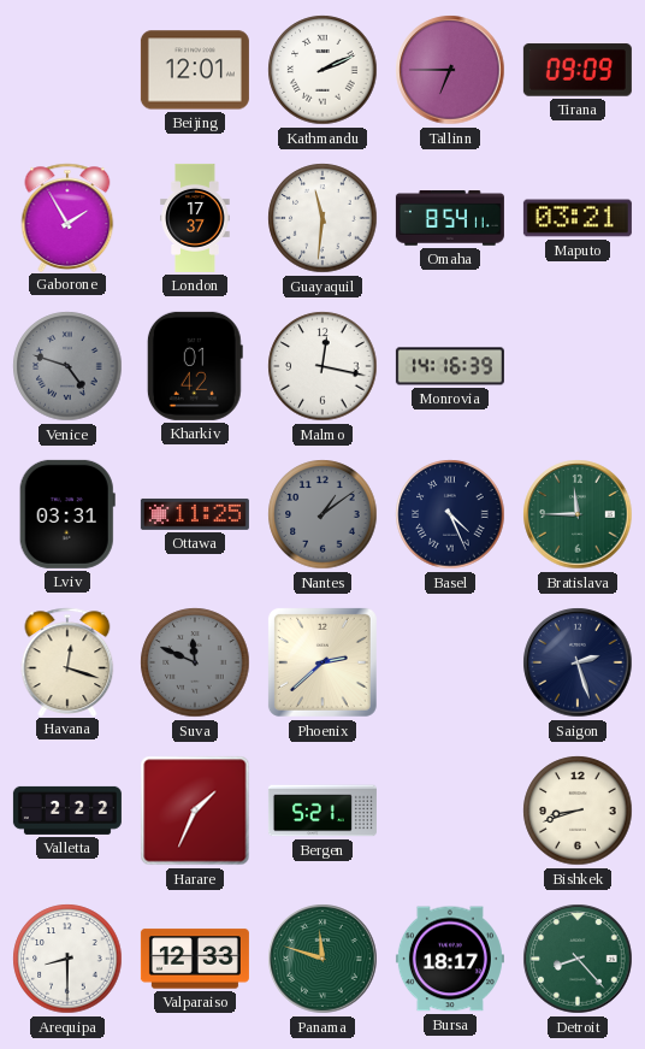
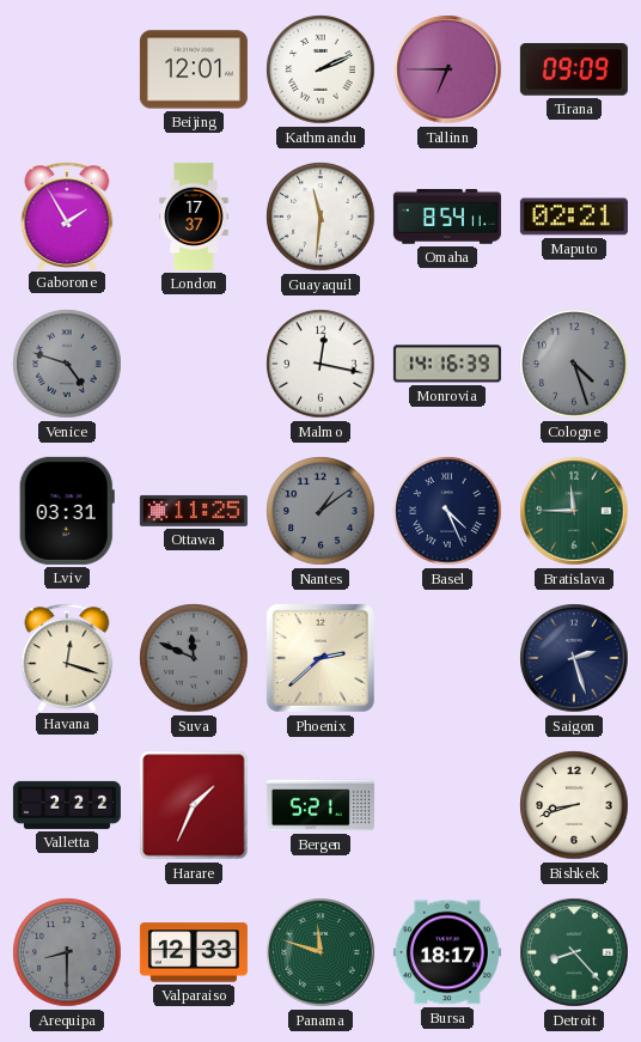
Maputo: 03:21 -> 02:21 (574, 217)
Kharkiv: 01:42 -> none (195, 366)
Cologne: none -> 4:27 (574, 364)
Arequipa dial: white -> grey (67, 952)
